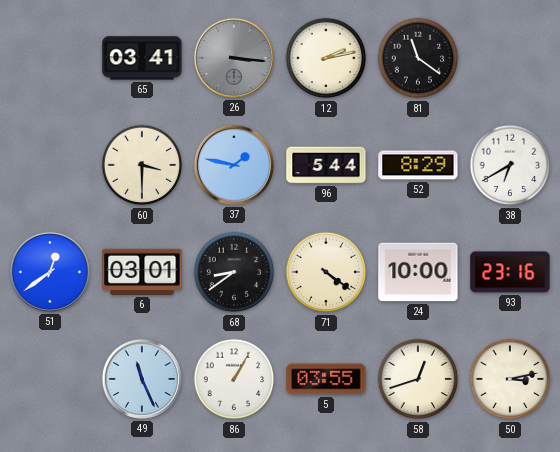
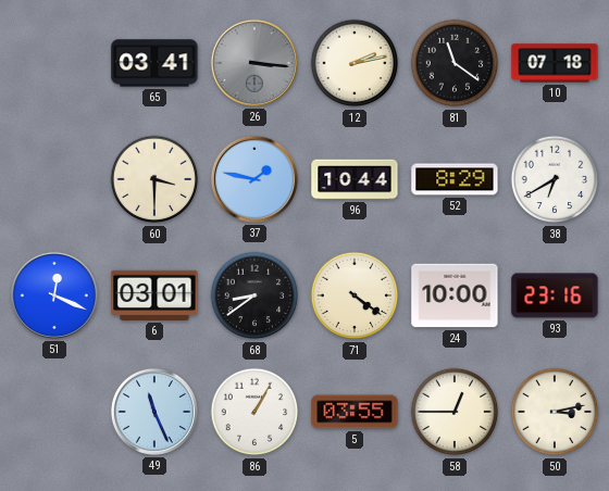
10: none -> 07:18 (555, 63)
96: 5:44 -> 10:44 (355, 179)
51: 12:39 -> 12:19 (54, 295)
58: 12:42 -> 12:45 (455, 412)
